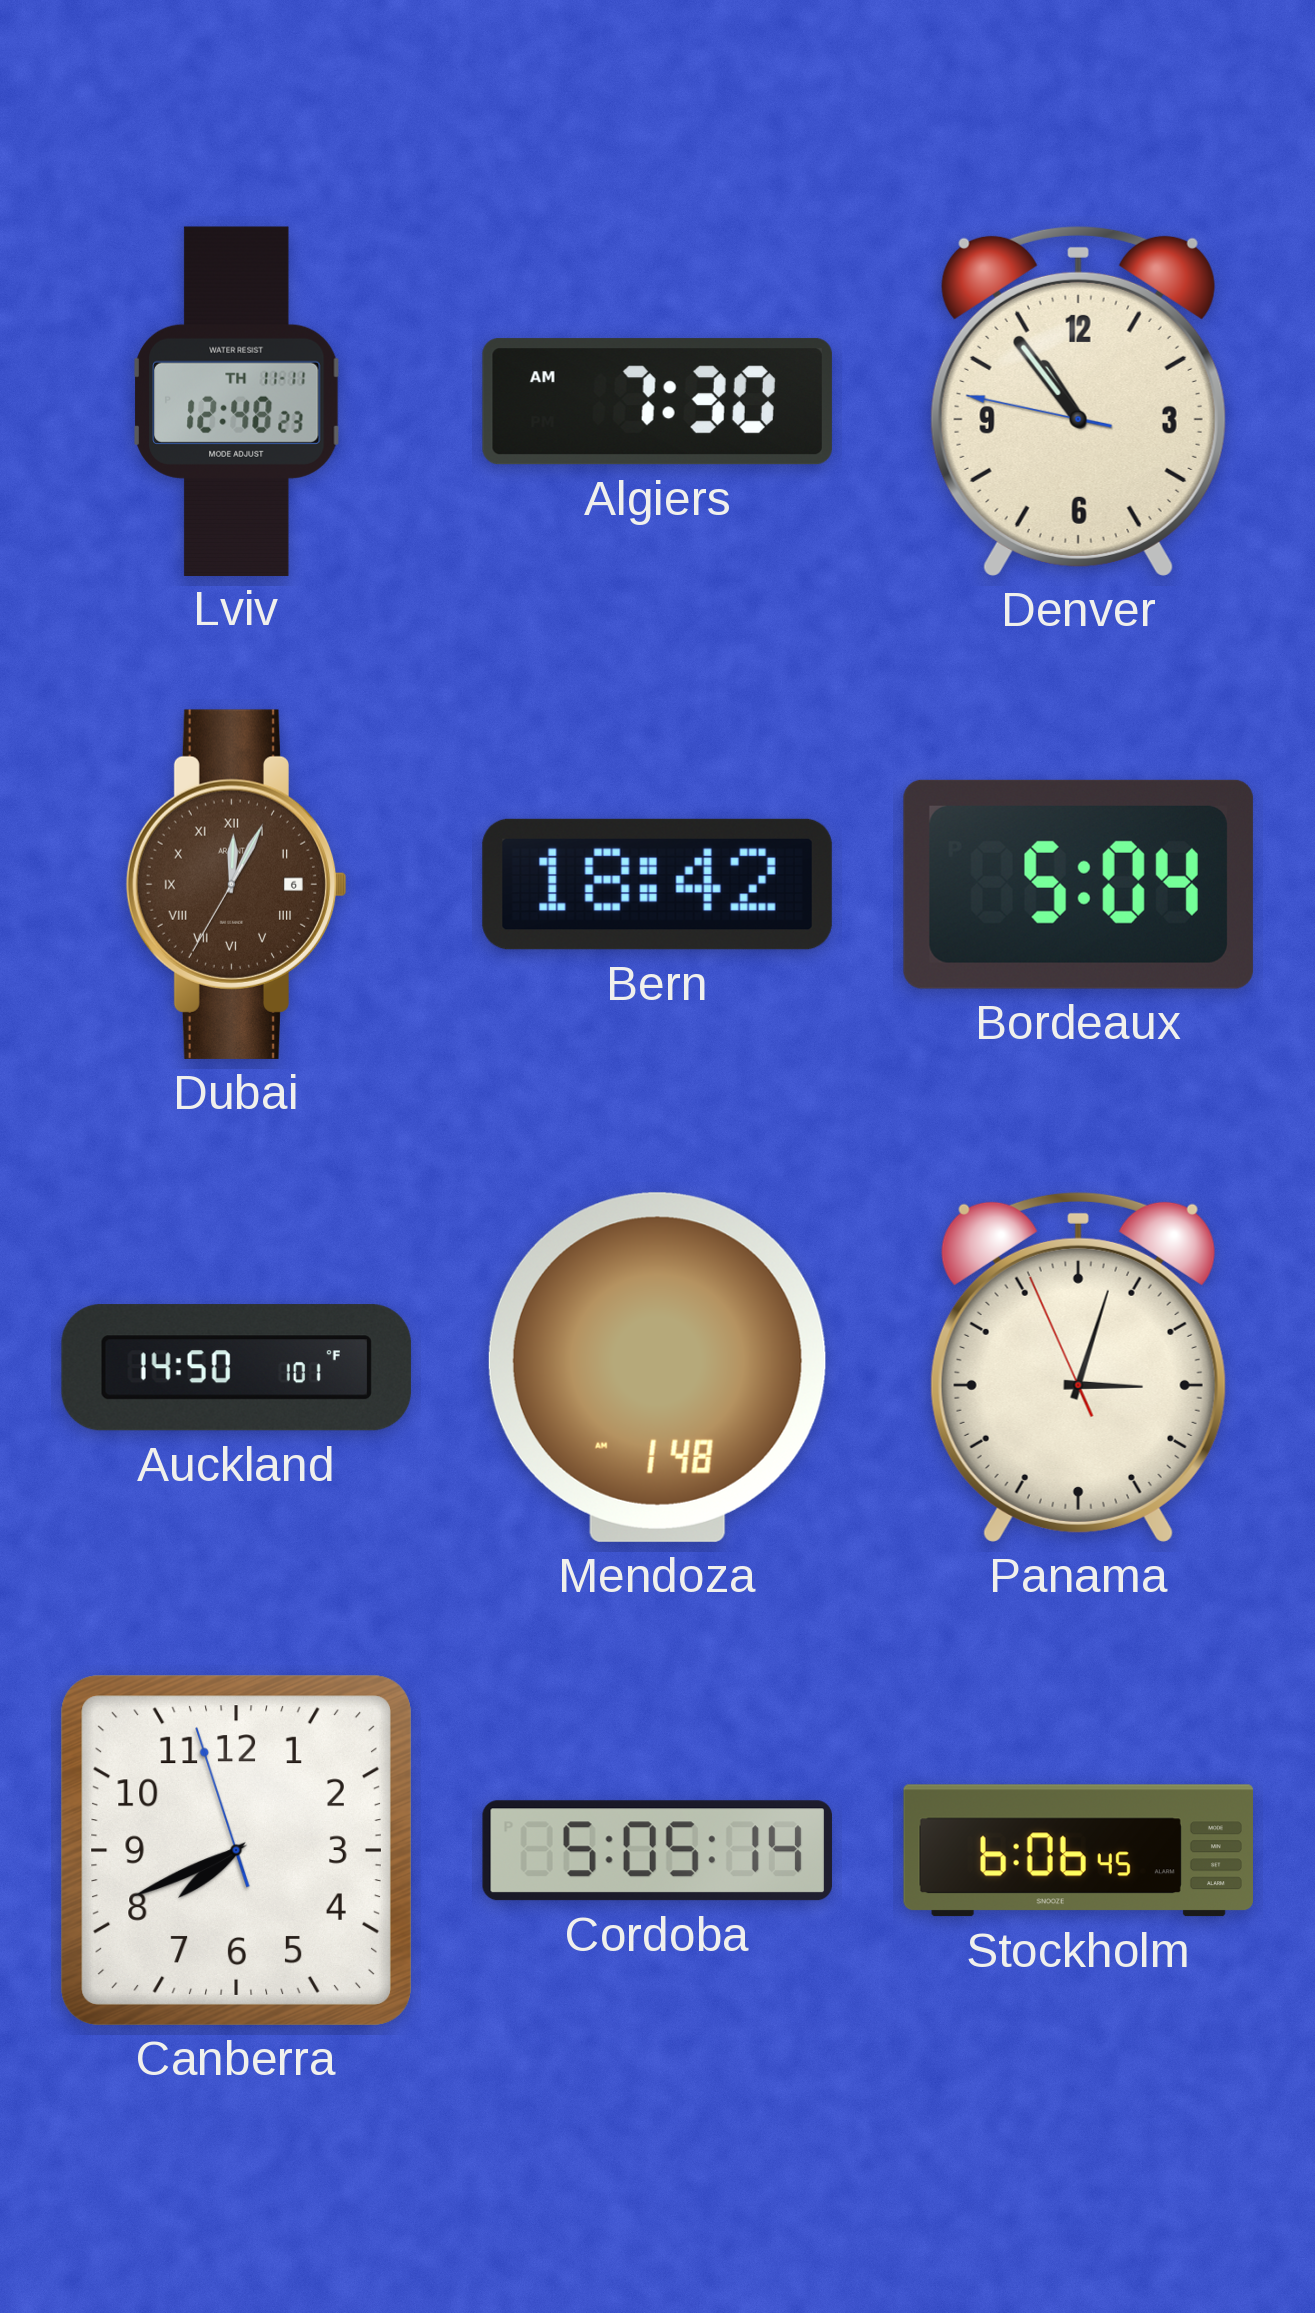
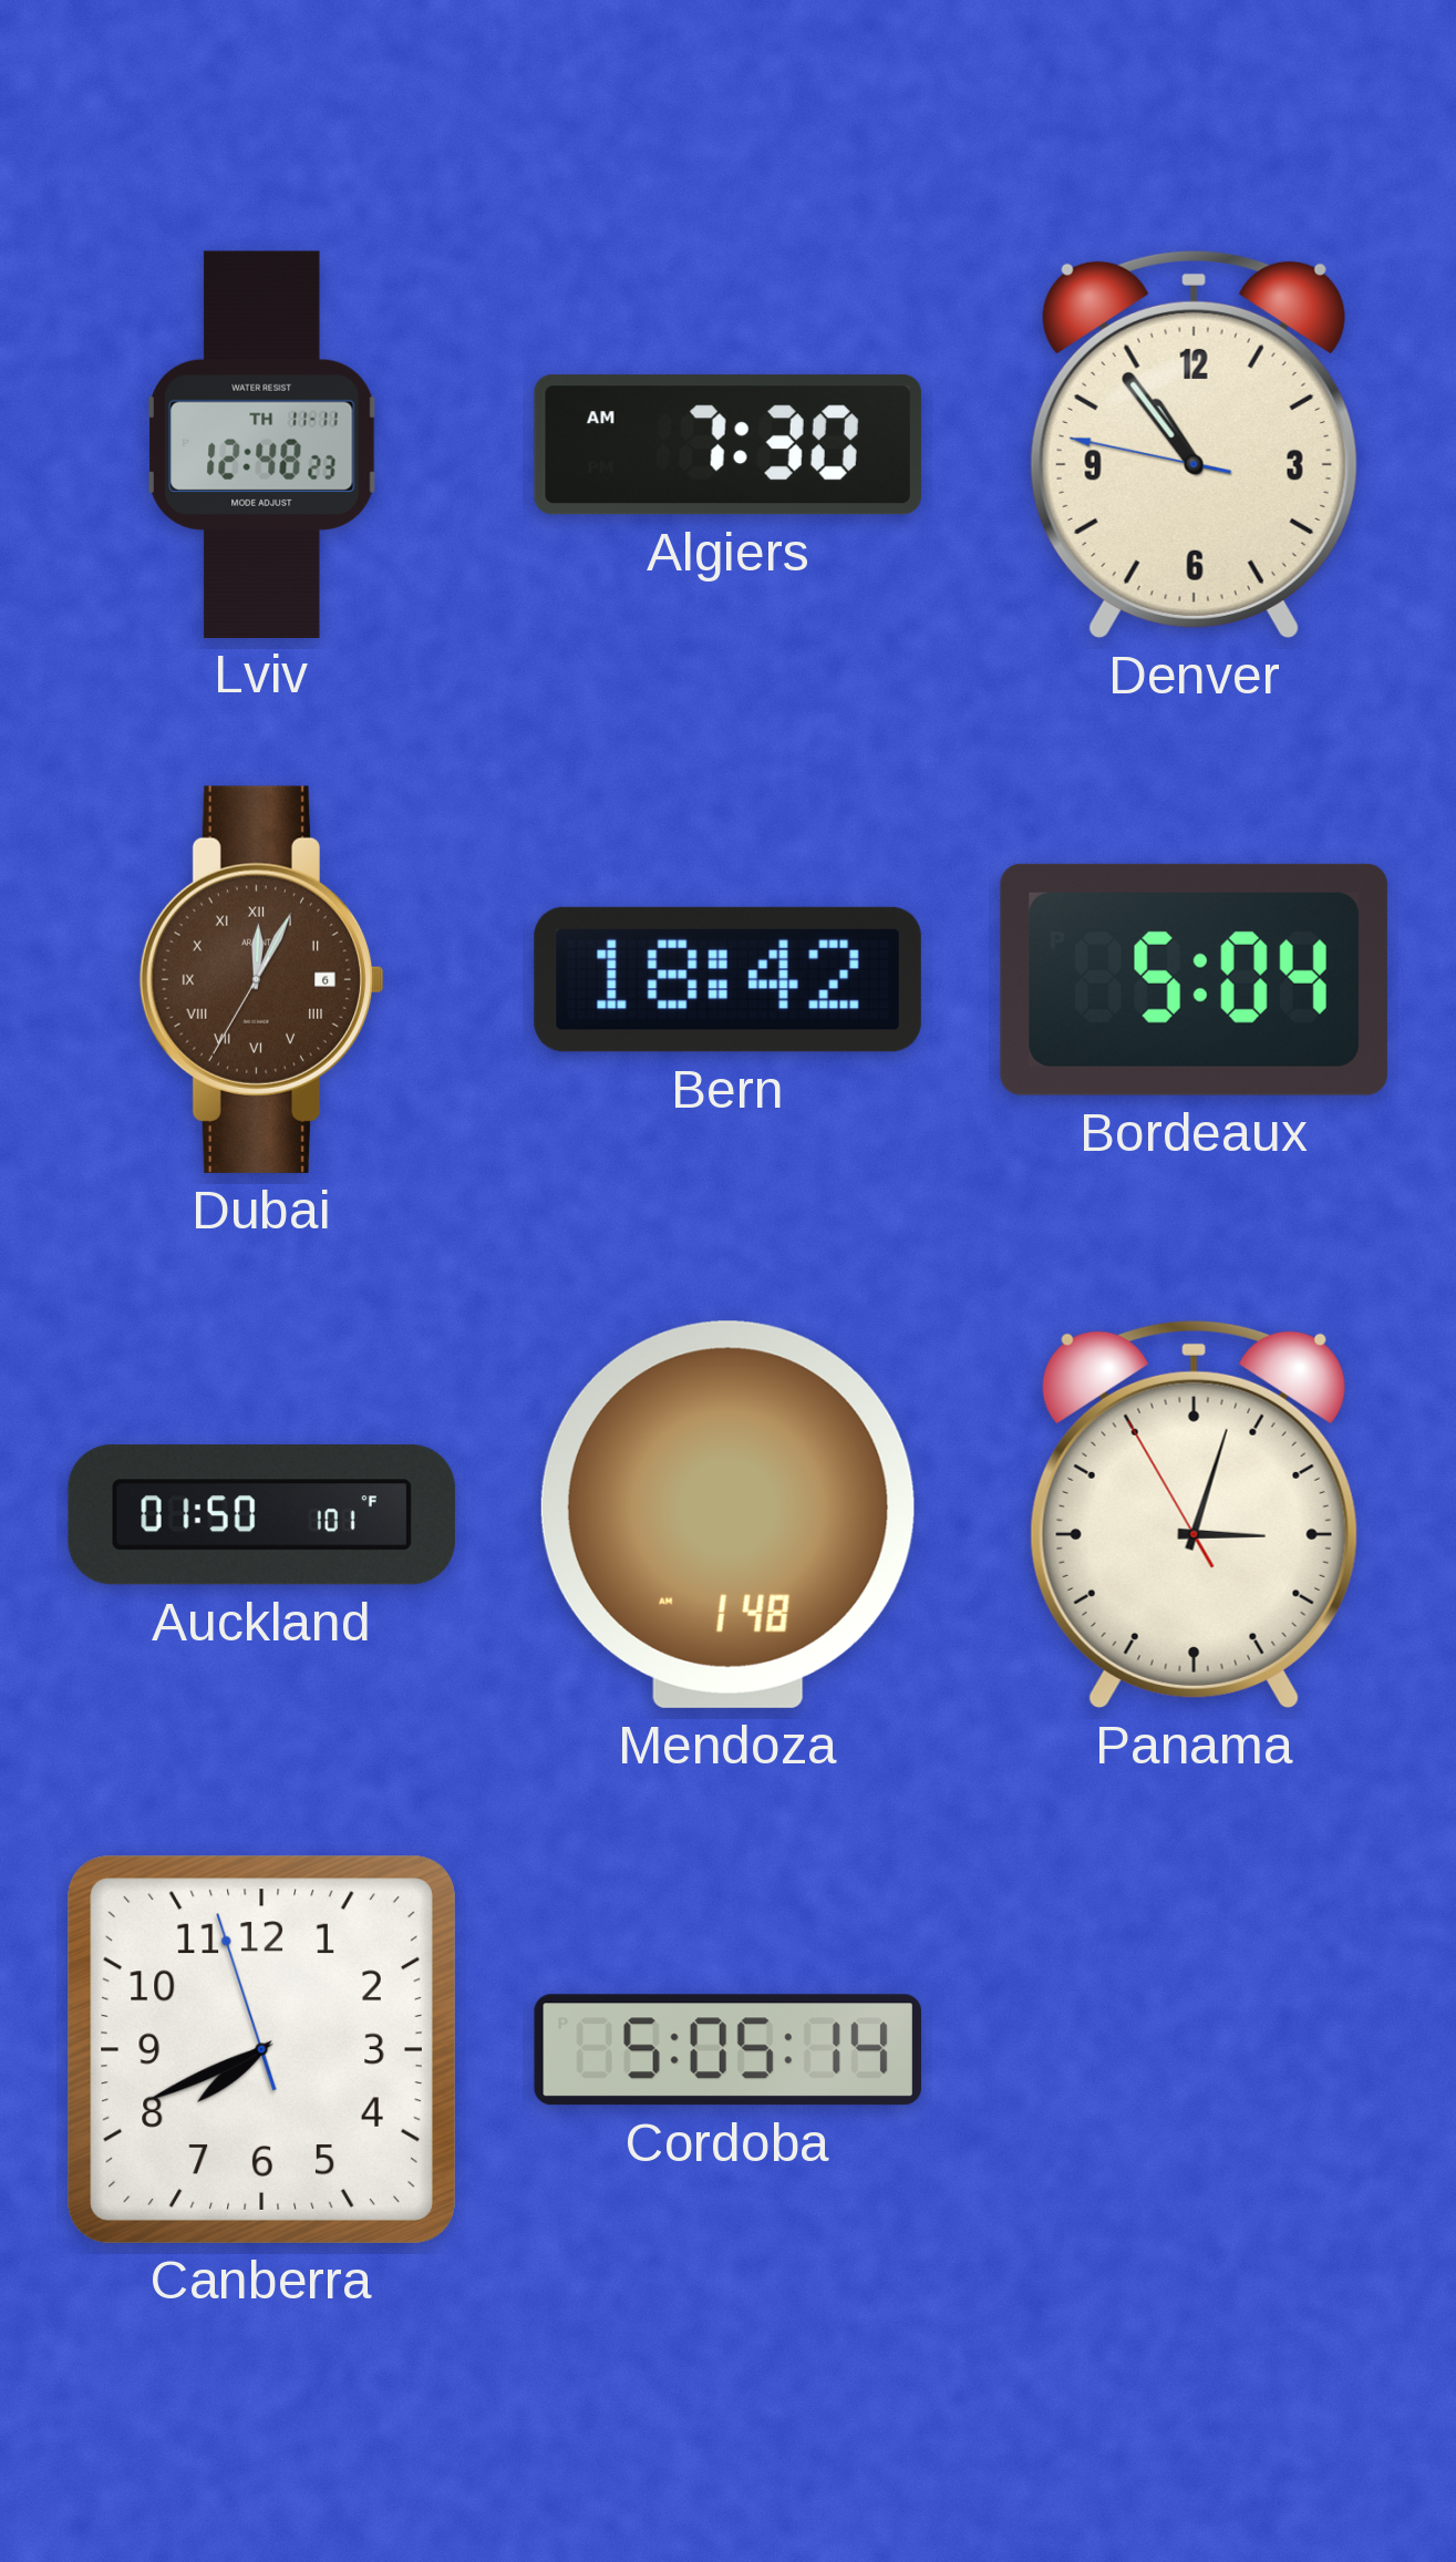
Auckland: 14:50 -> 01:50 (261, 1515)
Panama: 3:02:56 -> 3:02:55 (1194, 1514)
Stockholm: 6:06 -> none (1078, 1851)
